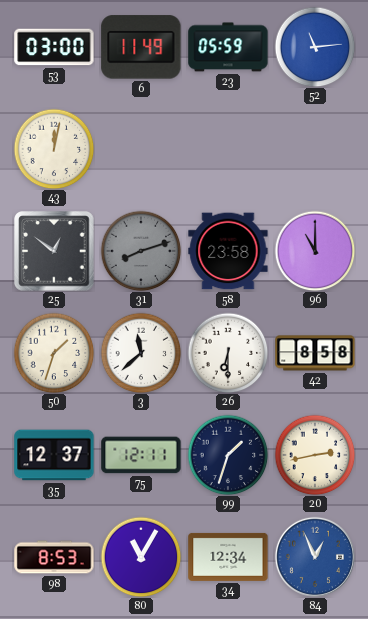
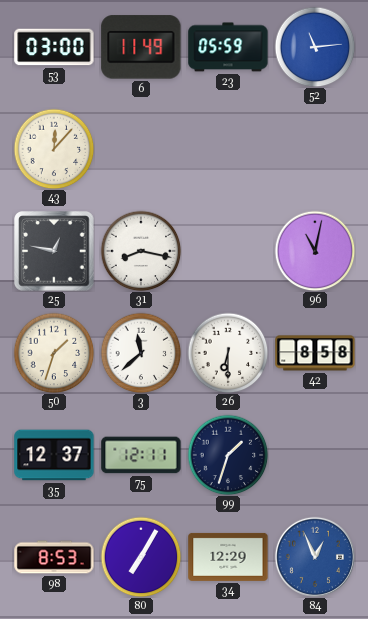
43: 12:02 -> 12:07 (54, 149)
25: 12:51 -> 12:47 (54, 251)
31: 8:12 -> 8:17 (141, 251)
31 dial: grey -> white (141, 251)
58: 23:58 -> none (228, 251)
96: 11:00 -> 11:02 (315, 251)
20: 2:43 -> none (315, 455)
80: 11:05 -> 7:05 (141, 557)
34: 12:34 -> 12:29 (228, 557)
